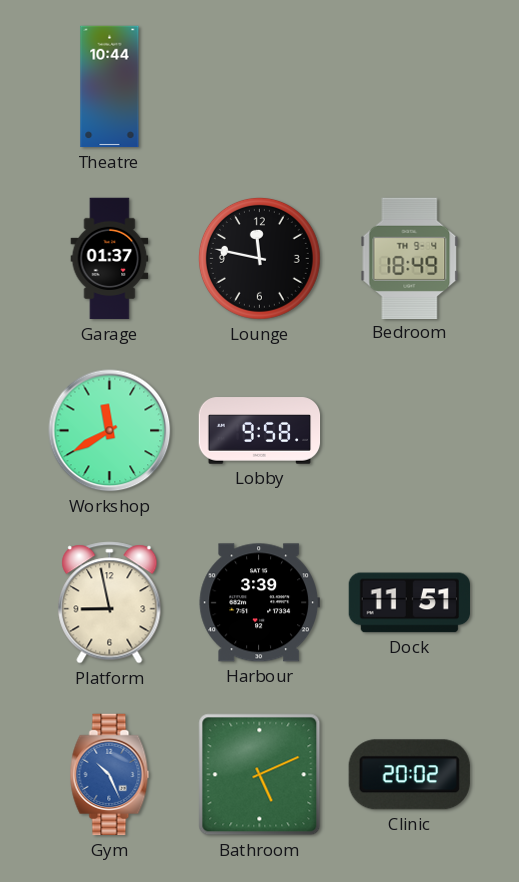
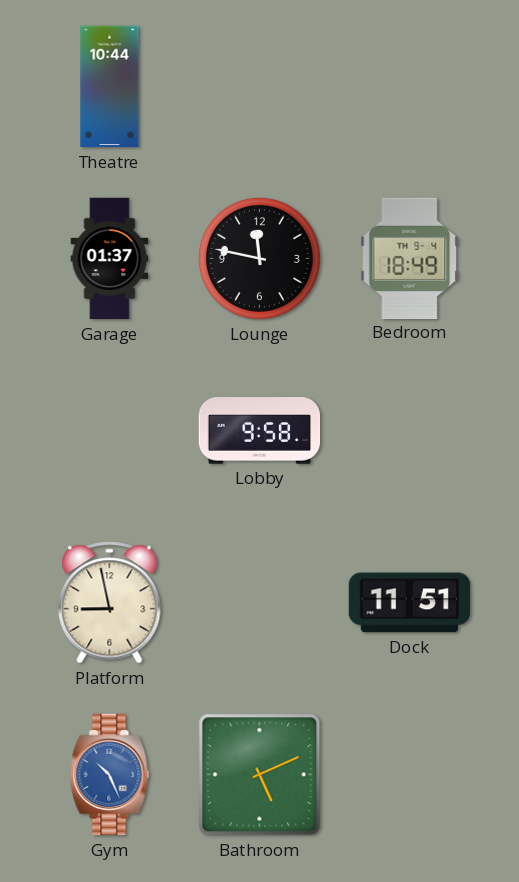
Workshop: 11:40 -> none (110, 431)
Harbour: 3:39 -> none (259, 603)
Clinic: 20:02 -> none (409, 775)
